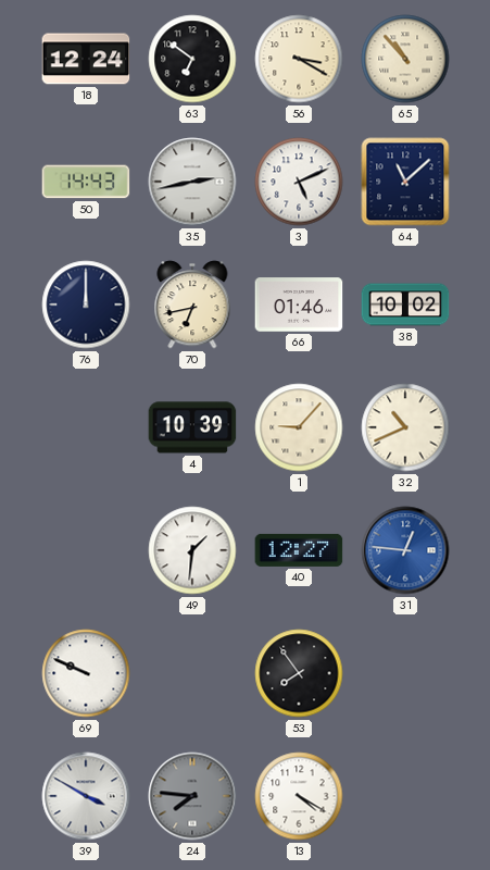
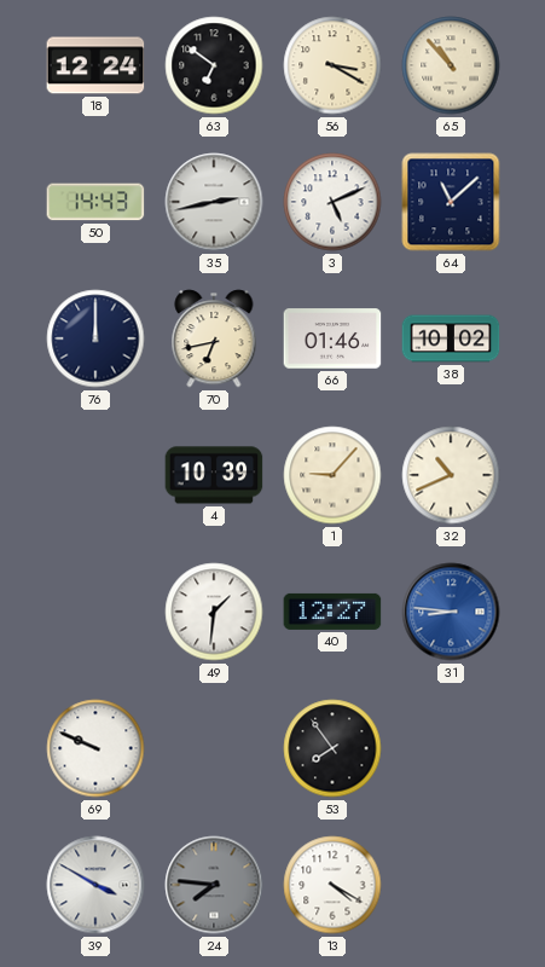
31: 12:46 -> 8:46 (451, 612)
